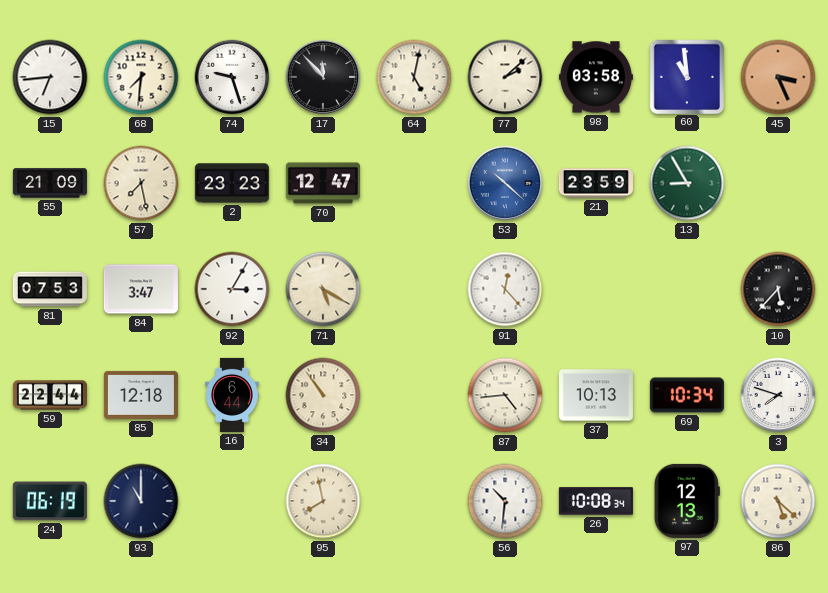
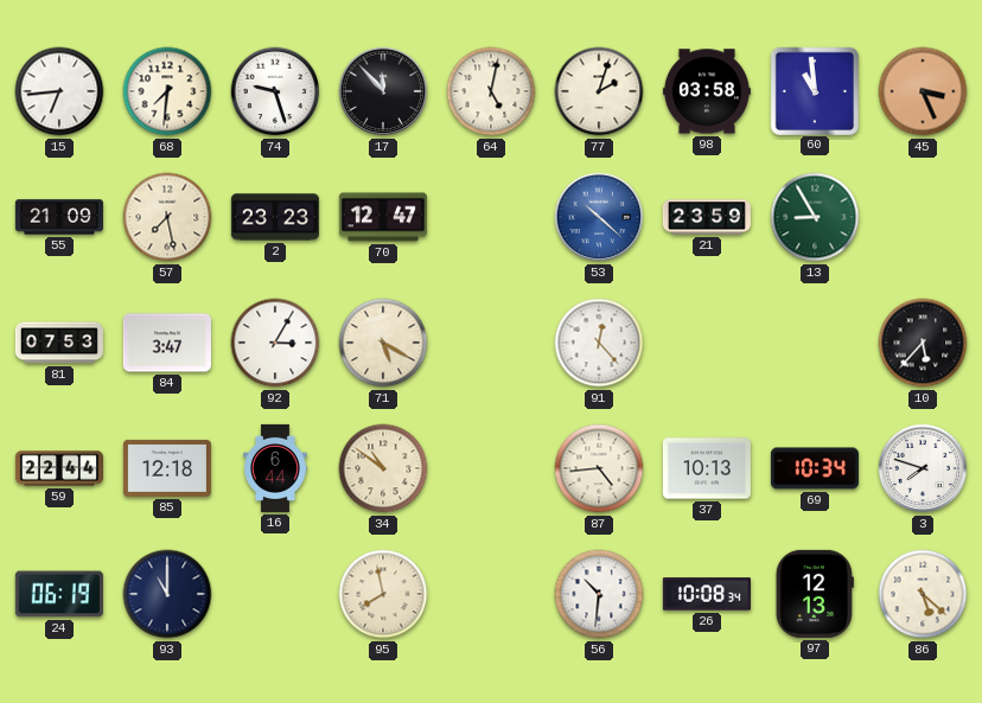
77: 2:08 -> 2:03 (599, 91)
34: 10:54 -> 10:51 (383, 468)
